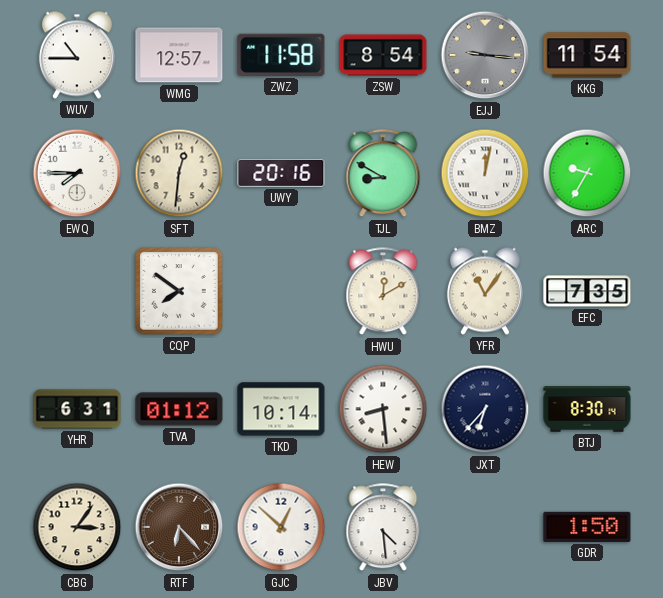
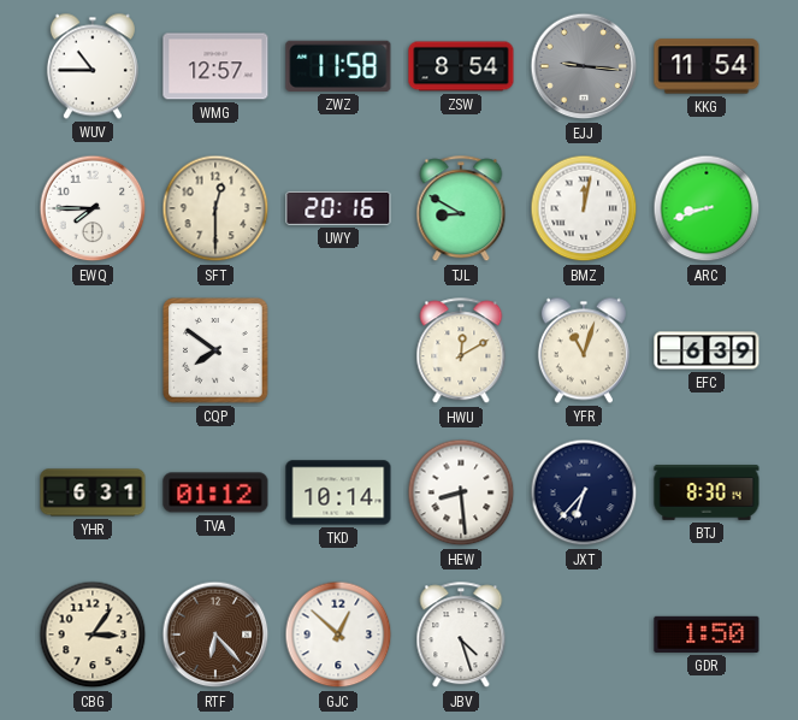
SFT: 12:31 -> 12:30 (215, 208)
ARC: 9:35 -> 8:42 (707, 208)
YFR: 11:06 -> 11:03 (584, 350)
EFC: 7:35 -> 6:39 (707, 350)
JBV: 4:29 -> 4:27 (461, 636)
